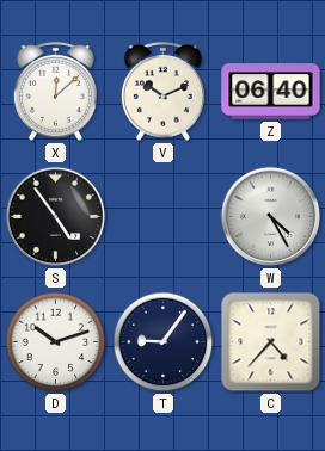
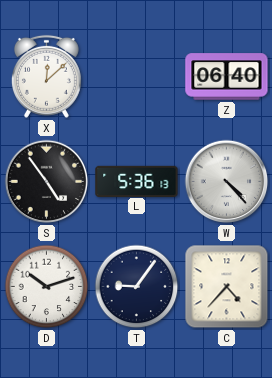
V: 10:11 -> none (162, 91)
L: none -> 5:36 (137, 181)
W: 4:25 -> 4:23 (227, 182)
